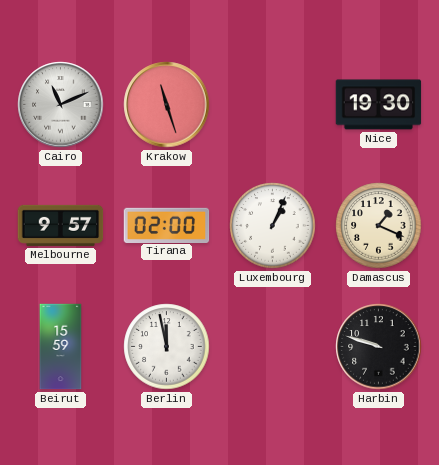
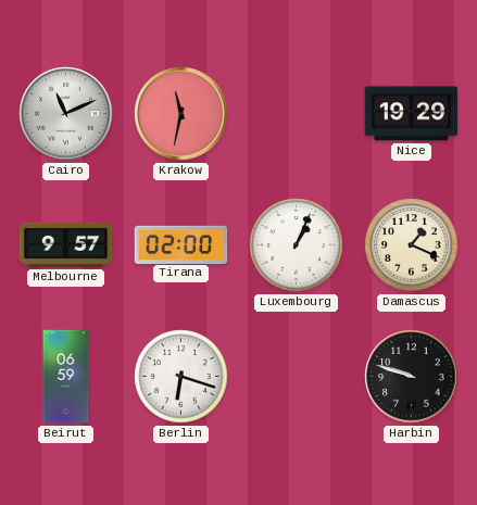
Krakow: 11:27 -> 11:32 (181, 114)
Nice: 19:30 -> 19:29 (412, 114)
Beirut: 15:59 -> 06:59 (66, 377)
Berlin: 11:58 -> 6:18 (181, 377)
